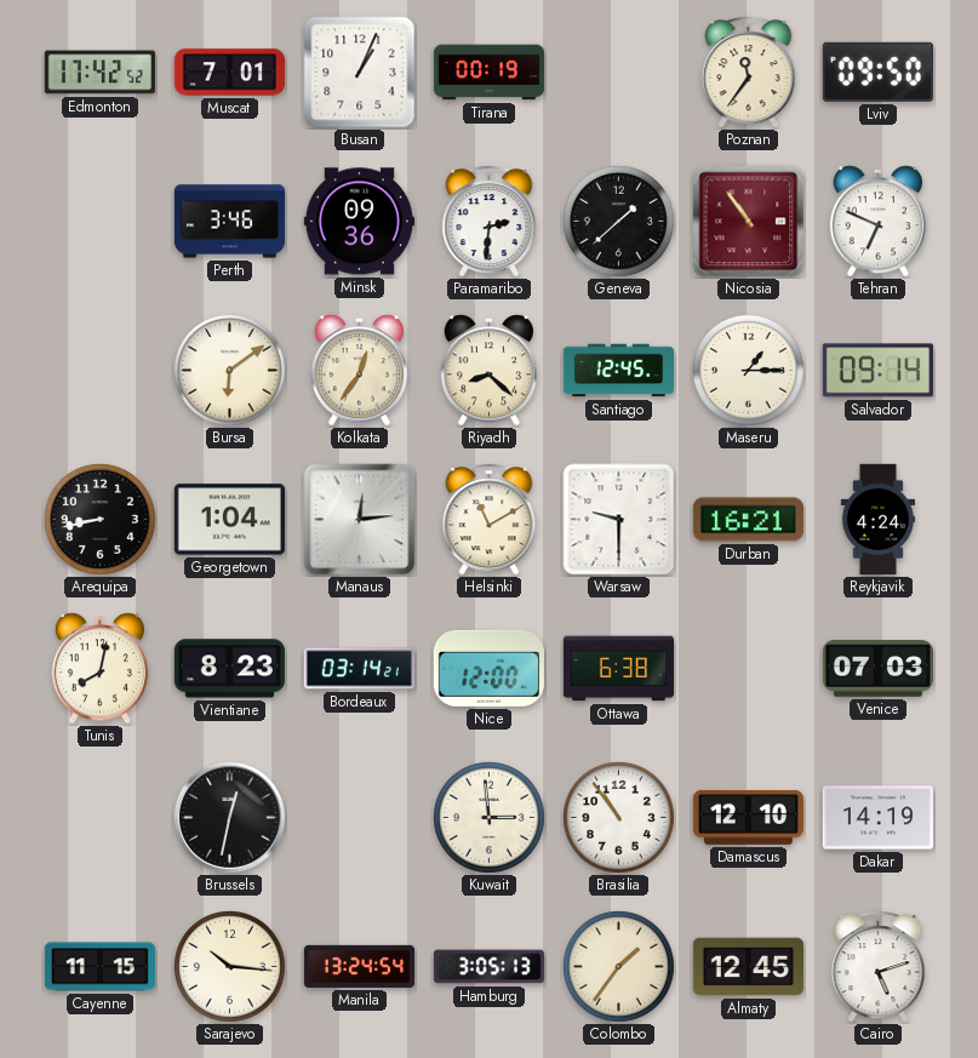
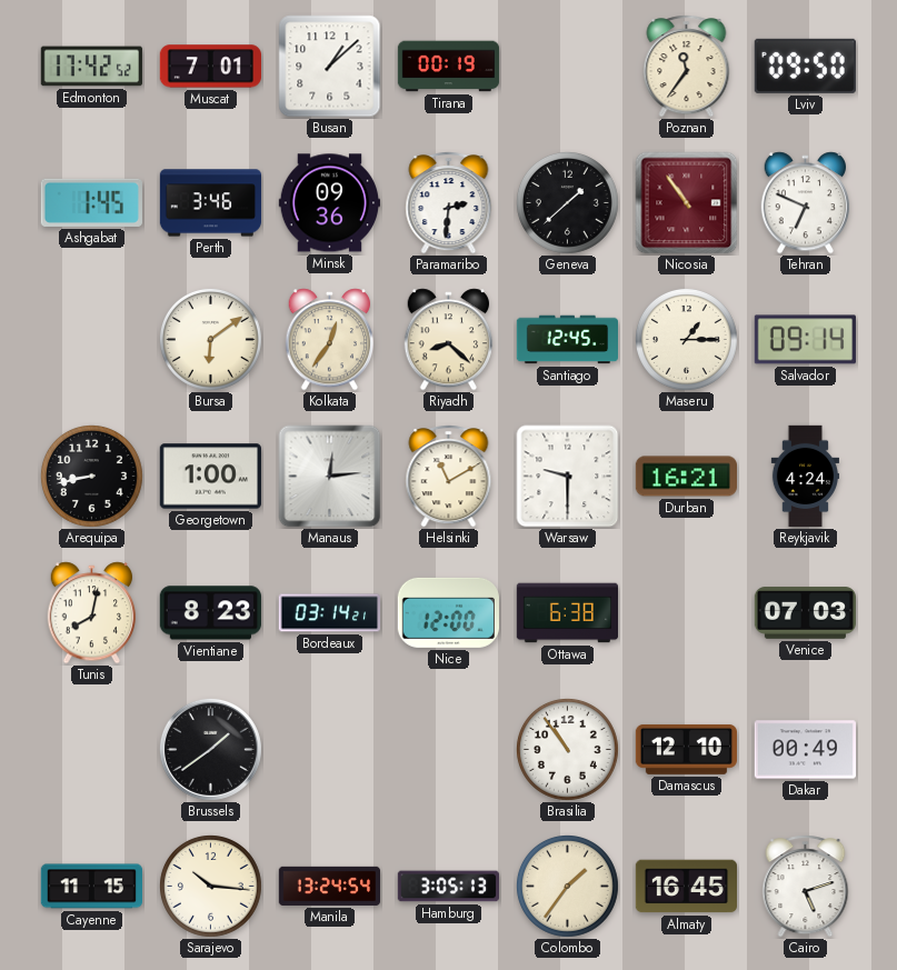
Busan: 1:04 -> 1:08 (330, 67)
Ashgabat: none -> 1:45 (91, 202)
Georgetown: 1:04 -> 1:00 (210, 477)
Brussels: 12:32 -> 1:39 (210, 749)
Kuwait: 2:59 -> none (488, 817)
Dakar: 14:19 -> 00:49 (805, 750)
Almaty: 12:45 -> 16:45 (686, 887)
